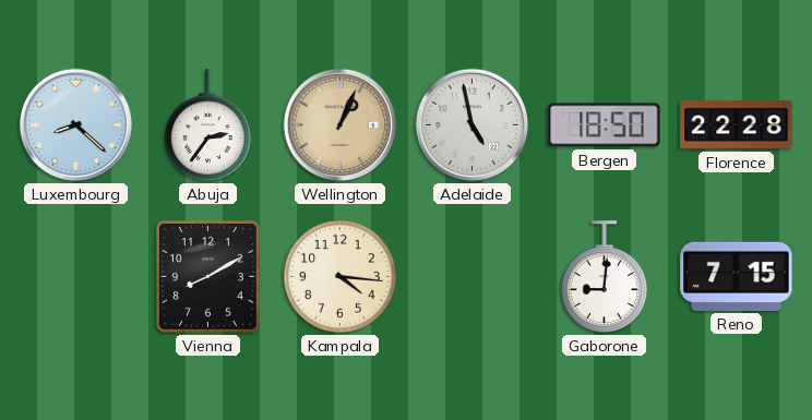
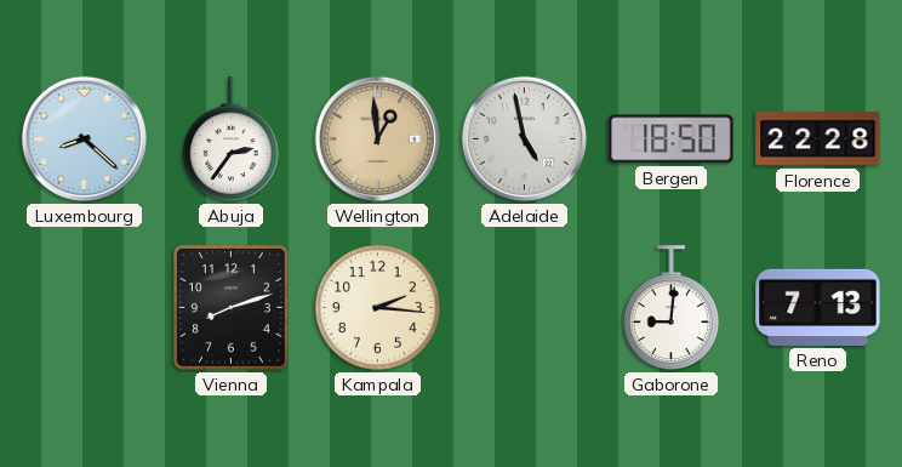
Wellington: 1:04 -> 12:59 (377, 138)
Vienna: 8:10 -> 8:12 (230, 307)
Kampala: 4:16 -> 2:16 (377, 307)
Reno: 7:15 -> 7:13 (818, 307)
